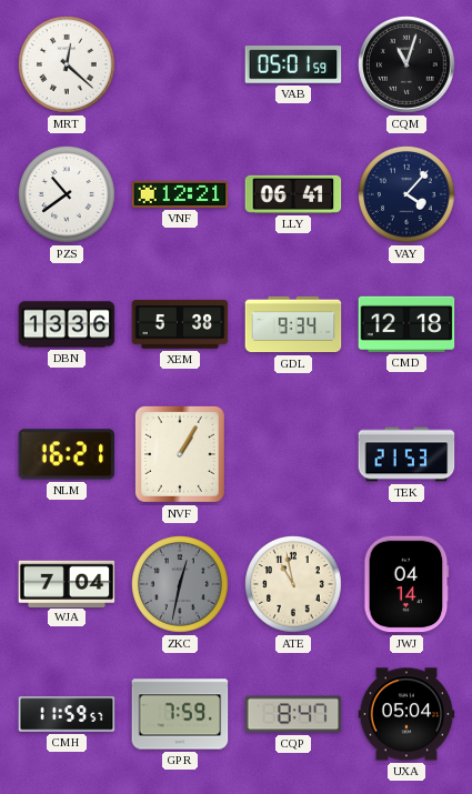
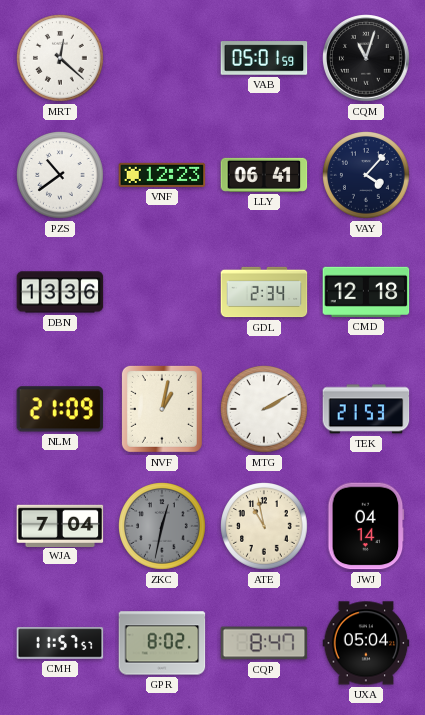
VNF: 12:21 -> 12:23 (162, 175)
XEM: 5:38 -> none (180, 324)
GDL: 9:34 -> 2:34 (264, 292)
NLM: 16:21 -> 21:09 (60, 409)
NVF: 1:05 -> 1:02 (162, 409)
MTG: none -> 2:10 (265, 410)
CMH: 11:59 -> 11:57 (60, 643)
GPR: 7:59 -> 8:02 (162, 643)
